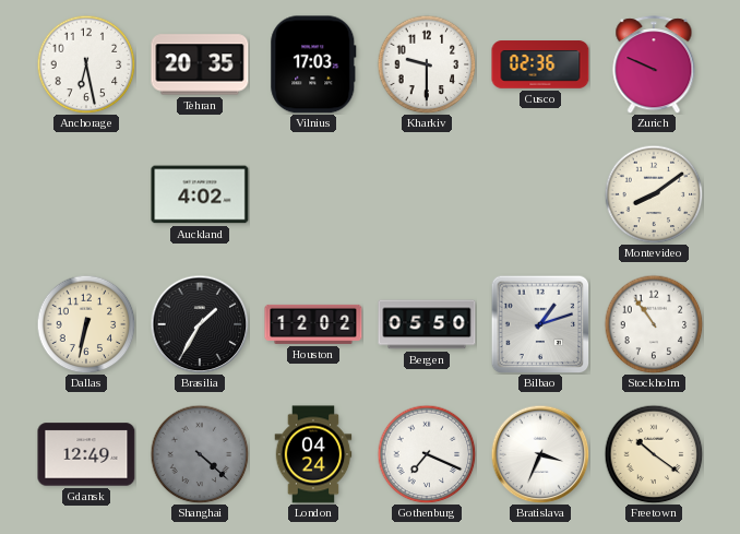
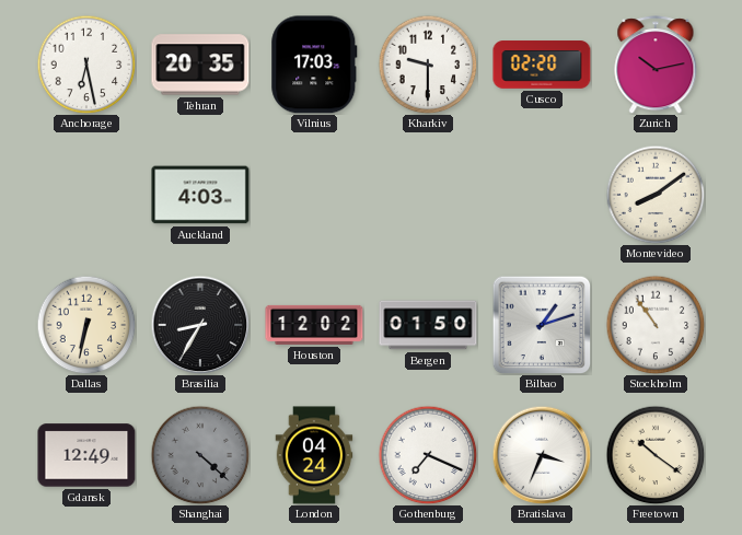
Cusco: 02:36 -> 02:20 (542, 65)
Zurich: 9:49 -> 10:13 (656, 65)
Auckland: 4:02 -> 4:03 (200, 195)
Brasilia: 1:35 -> 8:35 (200, 325)
Bergen: 05:50 -> 01:50 (428, 325)
